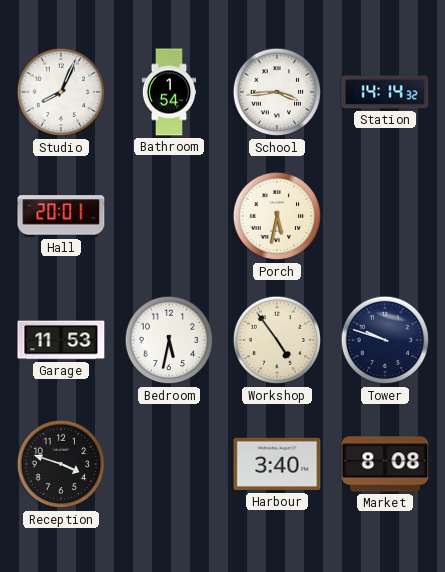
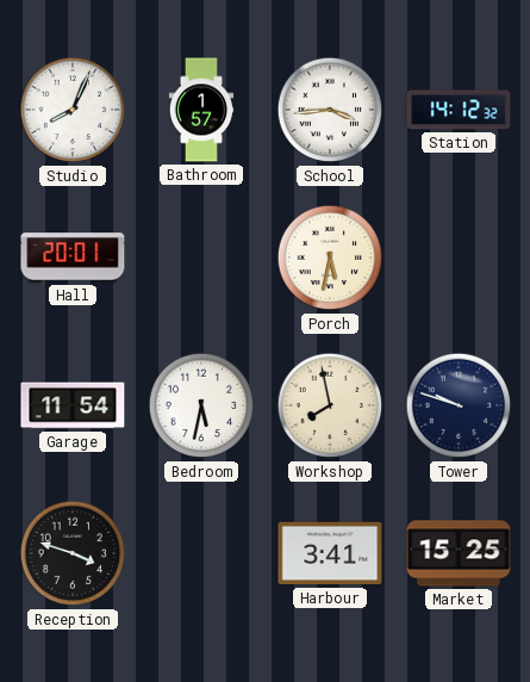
Bathroom: 1:54 -> 1:57 (201, 110)
Station: 14:14 -> 14:12 (459, 110)
Garage: 11:53 -> 11:54 (73, 405)
Workshop: 4:54 -> 7:58 (330, 405)
Harbour: 3:40 -> 3:41 (330, 553)
Market: 8:08 -> 15:25 (459, 553)
